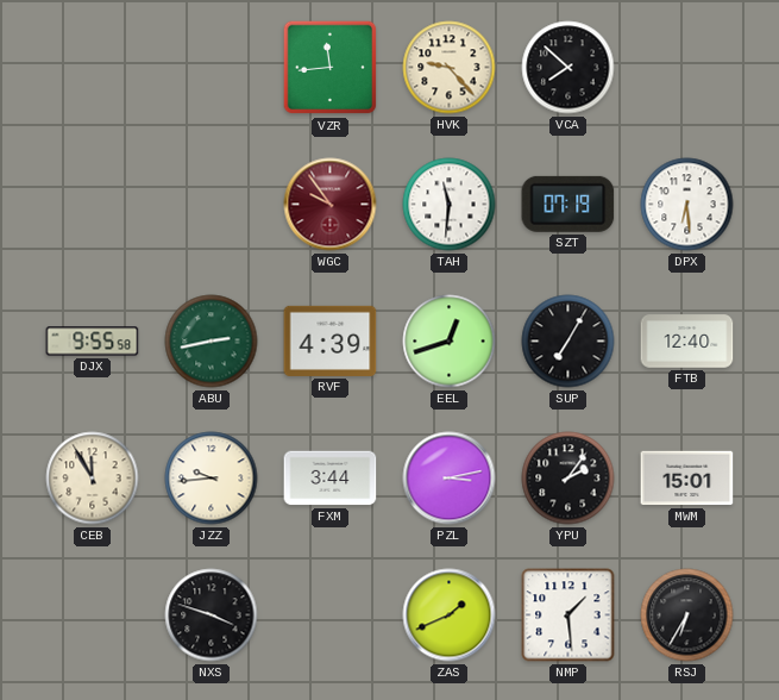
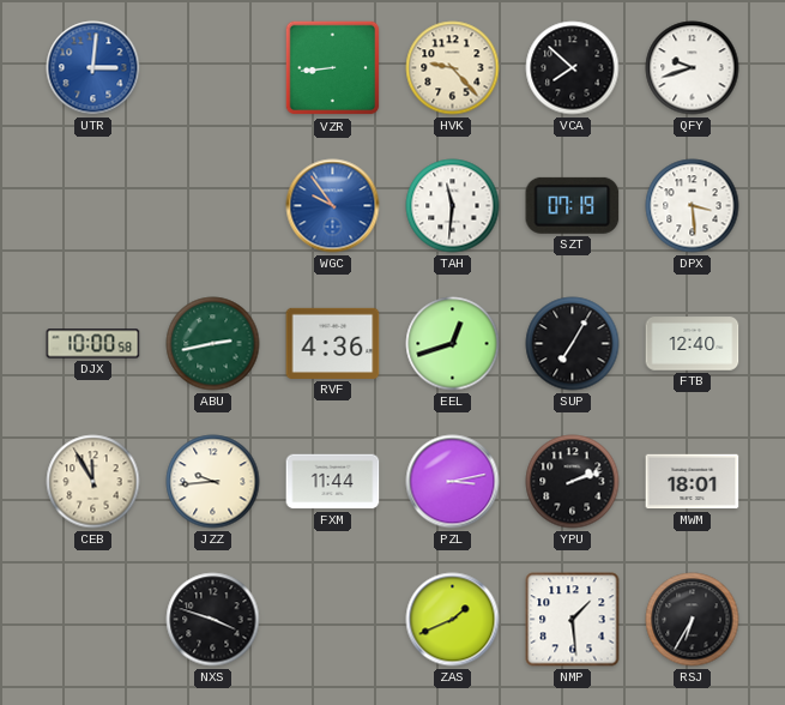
UTR: none -> 3:01 (93, 68)
VZR: 11:44 -> 8:44 (333, 68)
QFY: none -> 9:42 (693, 68)
WGC dial: burgundy -> blue (333, 206)
DPX: 6:29 -> 3:29 (693, 206)
DJX: 9:55 -> 10:00 (93, 344)
RVF: 4:39 -> 4:36 (333, 343)
FXM: 3:44 -> 11:44 (333, 482)
YPU: 2:06 -> 2:12 (573, 482)
MWM: 15:01 -> 18:01 (693, 482)
